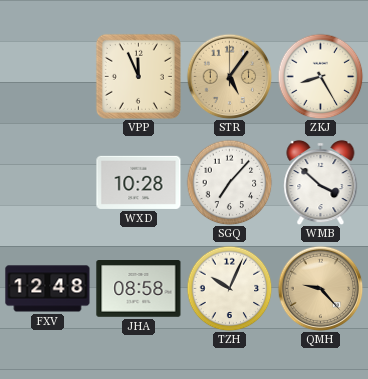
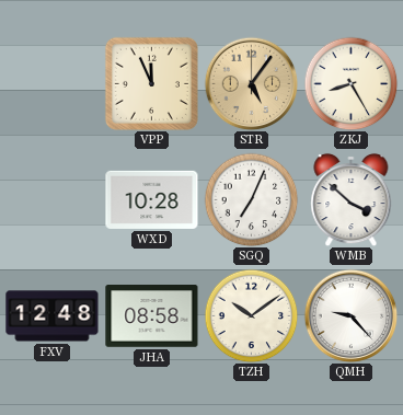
SGQ: 7:07 -> 7:04 (251, 199)
TZH: 10:04 -> 10:09 (251, 315)
QMH dial: champagne -> white (350, 315)
